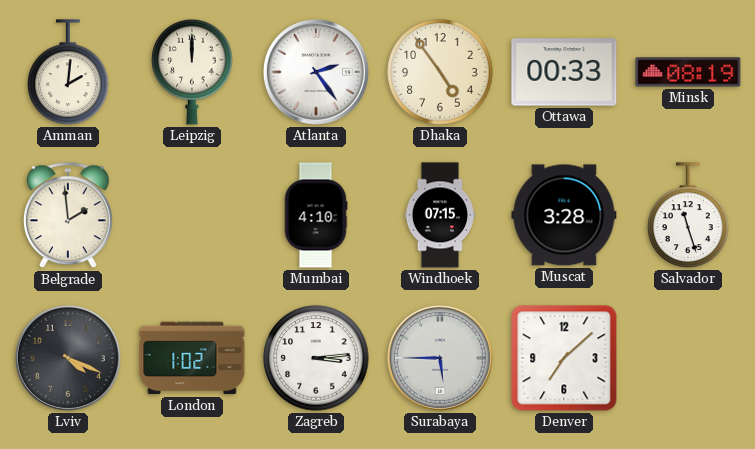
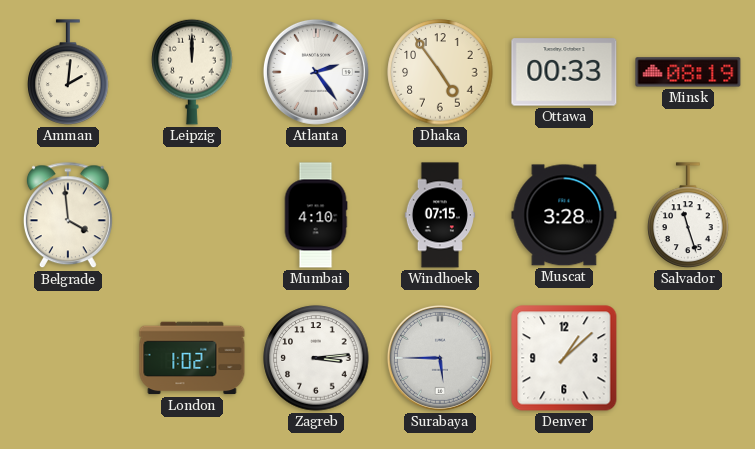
Belgrade: 1:59 -> 3:59 (68, 216)
Lviv: 4:19 -> none (68, 358)
Denver: 7:08 -> 1:08 (564, 358)
